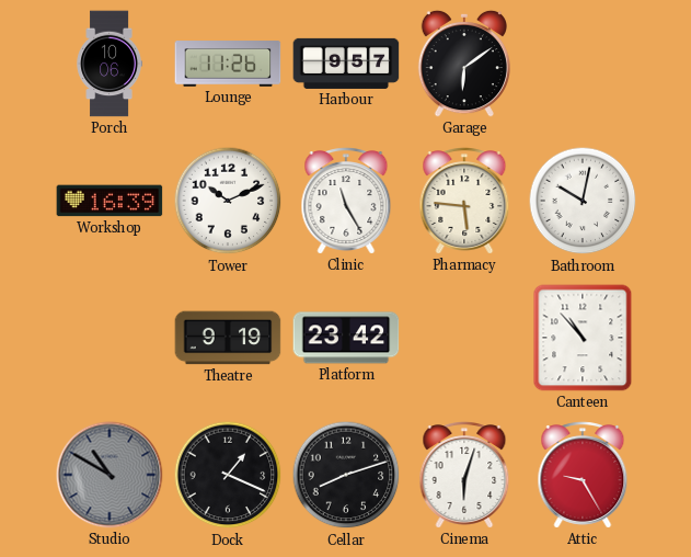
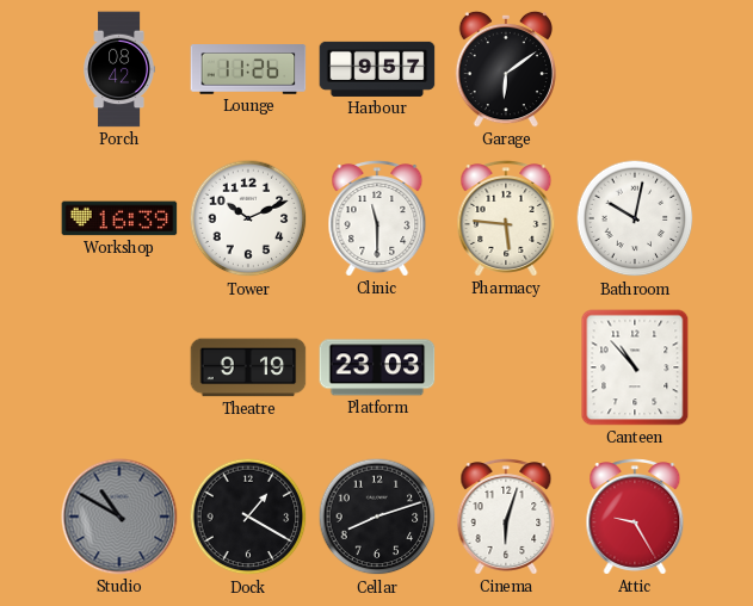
Porch: 10:06 -> 08:42 (118, 69)
Clinic: 11:25 -> 11:30 (377, 218)
Platform: 23:42 -> 23:03 (377, 367)
Dock: 1:19 -> 1:20 (248, 517)
